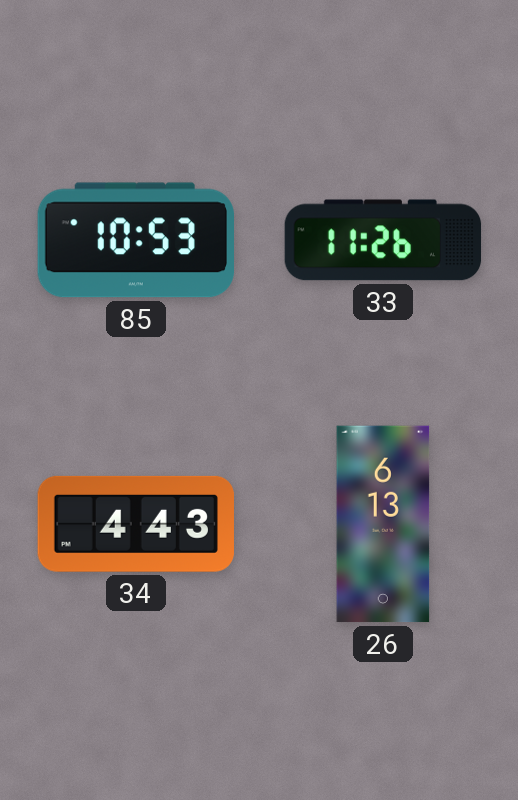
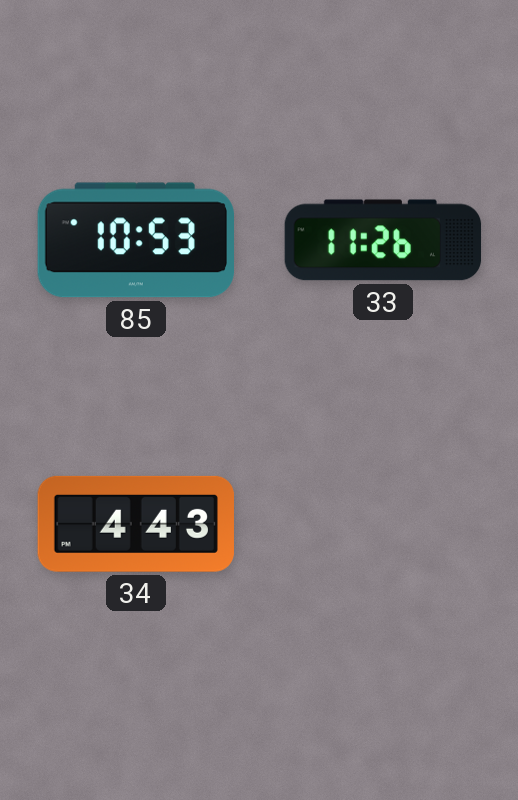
26: 6:13 -> none (383, 524)
